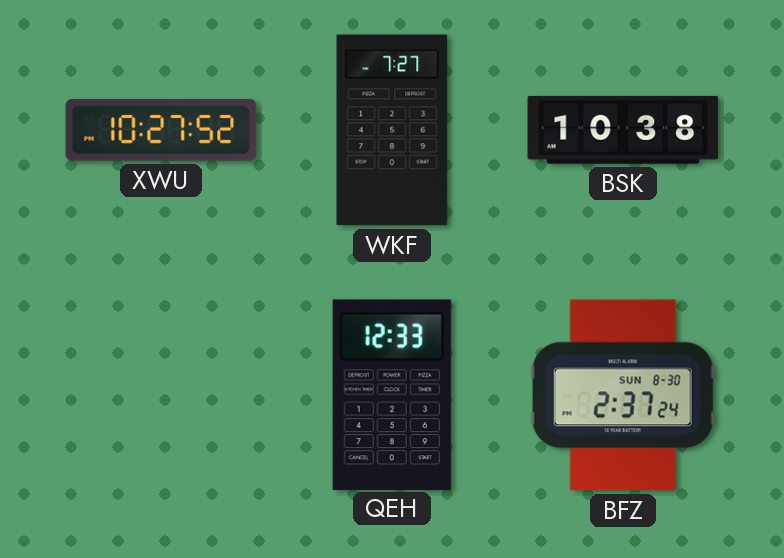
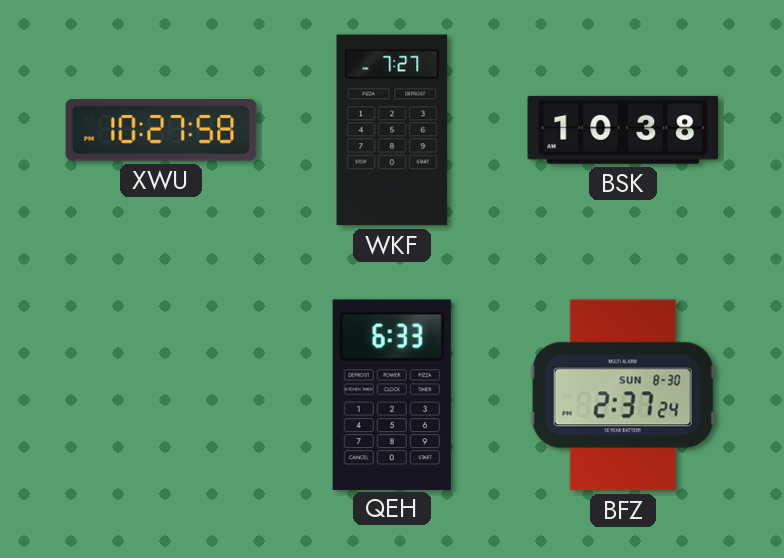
XWU: 10:27:52 -> 10:27:58 (161, 130)
QEH: 12:33 -> 6:33 (392, 394)
